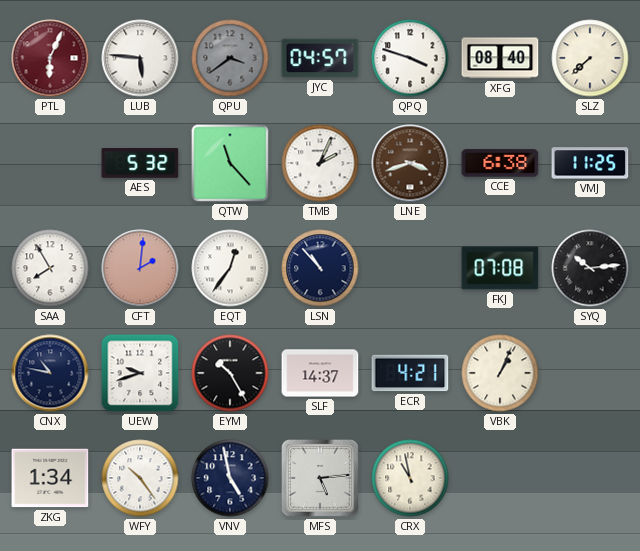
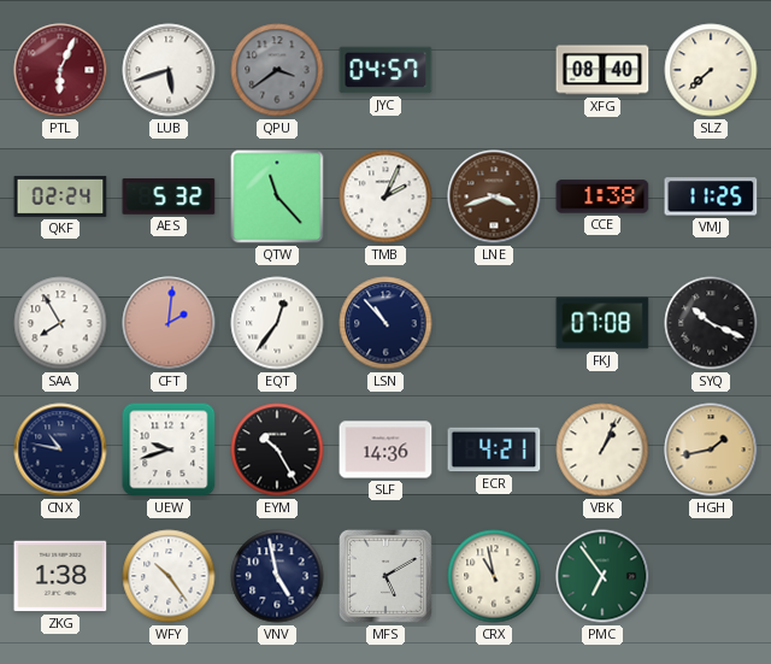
LUB: 5:46 -> 5:42 (169, 70)
QPQ: 3:48 -> none (410, 58)
QKF: none -> 02:24 (60, 196)
CCE: 6:38 -> 1:38 (602, 196)
SYQ: 10:14 -> 10:19 (711, 323)
SLF: 14:37 -> 14:36 (385, 449)
HGH: none -> 1:43 (711, 449)
ZKG: 1:34 -> 1:38 (60, 576)
MFS: 5:14 -> 5:10 (385, 576)
PMC: none -> 6:54 (602, 576)
